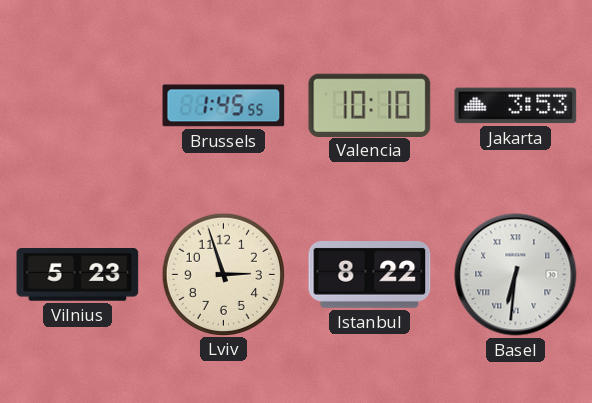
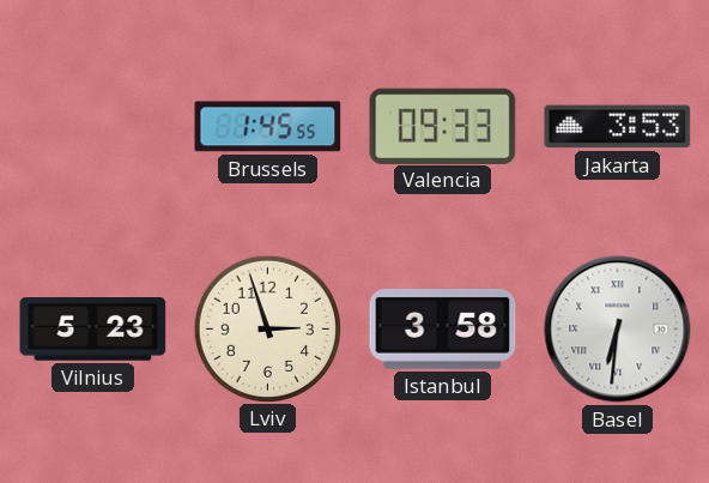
Valencia: 10:10 -> 09:33 (443, 126)
Istanbul: 8:22 -> 3:58 (443, 330)
